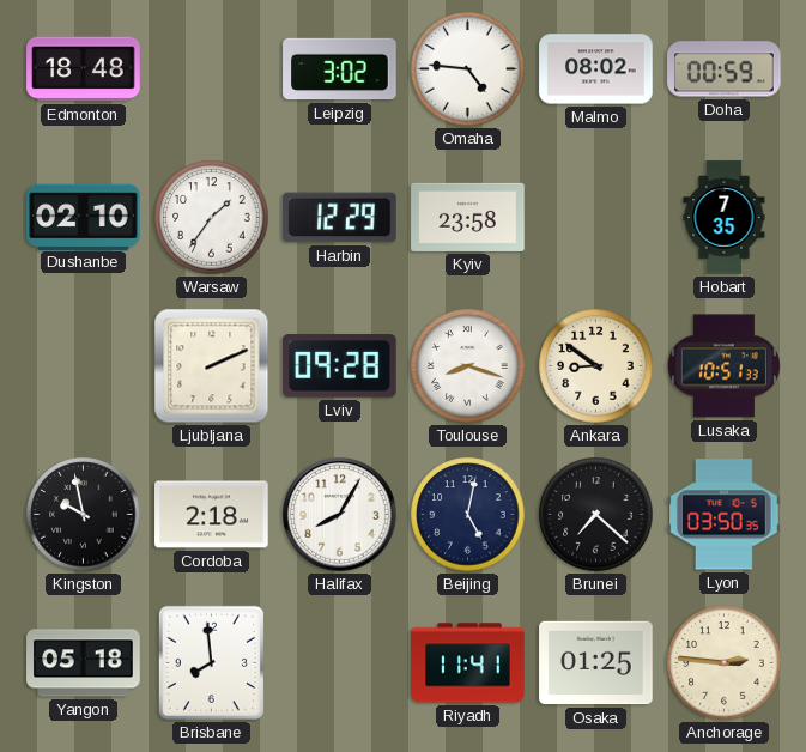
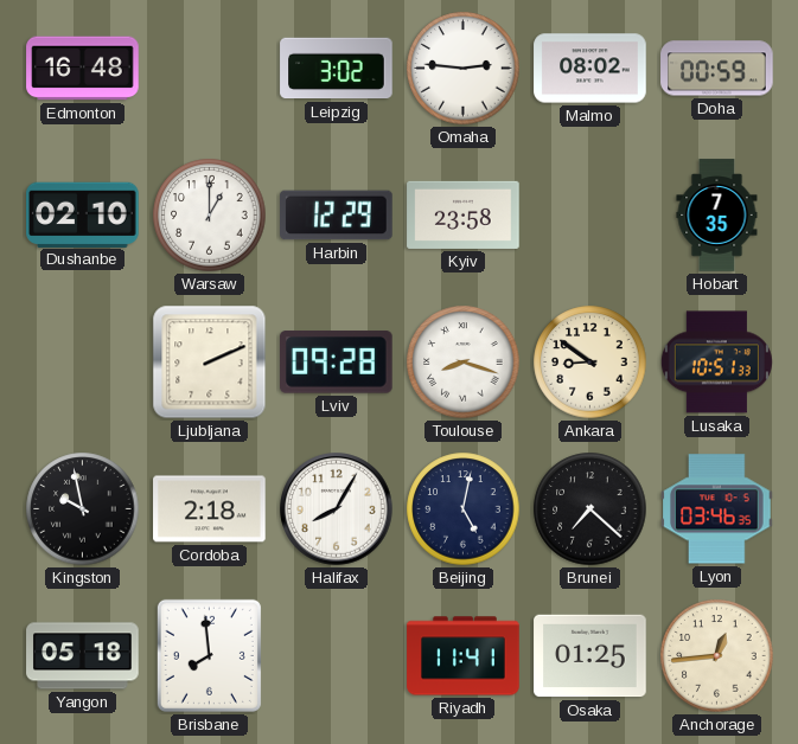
Edmonton: 18:48 -> 16:48 (83, 69)
Omaha: 4:46 -> 2:46 (464, 69)
Warsaw: 1:36 -> 1:00 (210, 216)
Lyon: 03:50 -> 03:46 (717, 509)
Anchorage: 2:46 -> 12:44 (717, 656)
